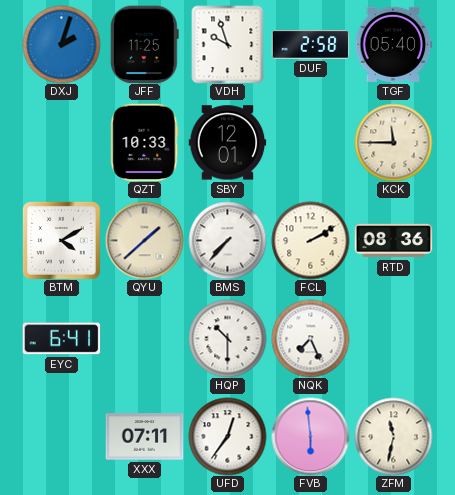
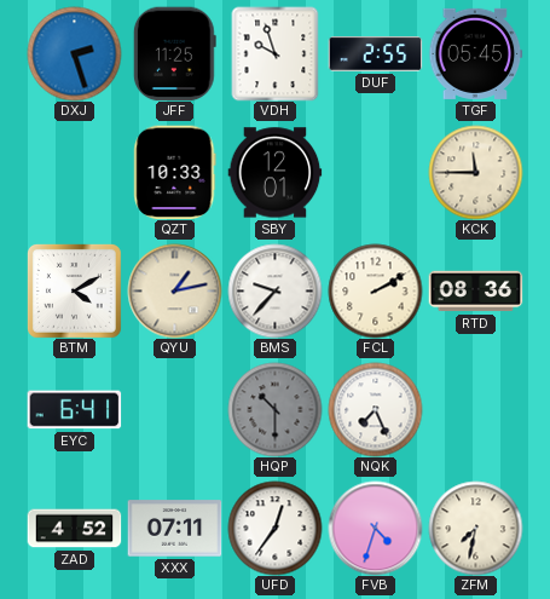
DXJ: 2:03 -> 2:27 (74, 53)
DUF: 2:58 -> 2:55 (375, 54)
TGF: 05:40 -> 05:45 (475, 53)
QYU: 1:38 -> 1:13 (174, 290)
BMS: 7:37 -> 9:37 (274, 290)
HQP dial: white -> grey (274, 409)
ZAD: none -> 4:52 (74, 529)
FVB: 5:59 -> 4:33 (375, 528)
ZFM: 11:32 -> 7:32 (475, 528)
